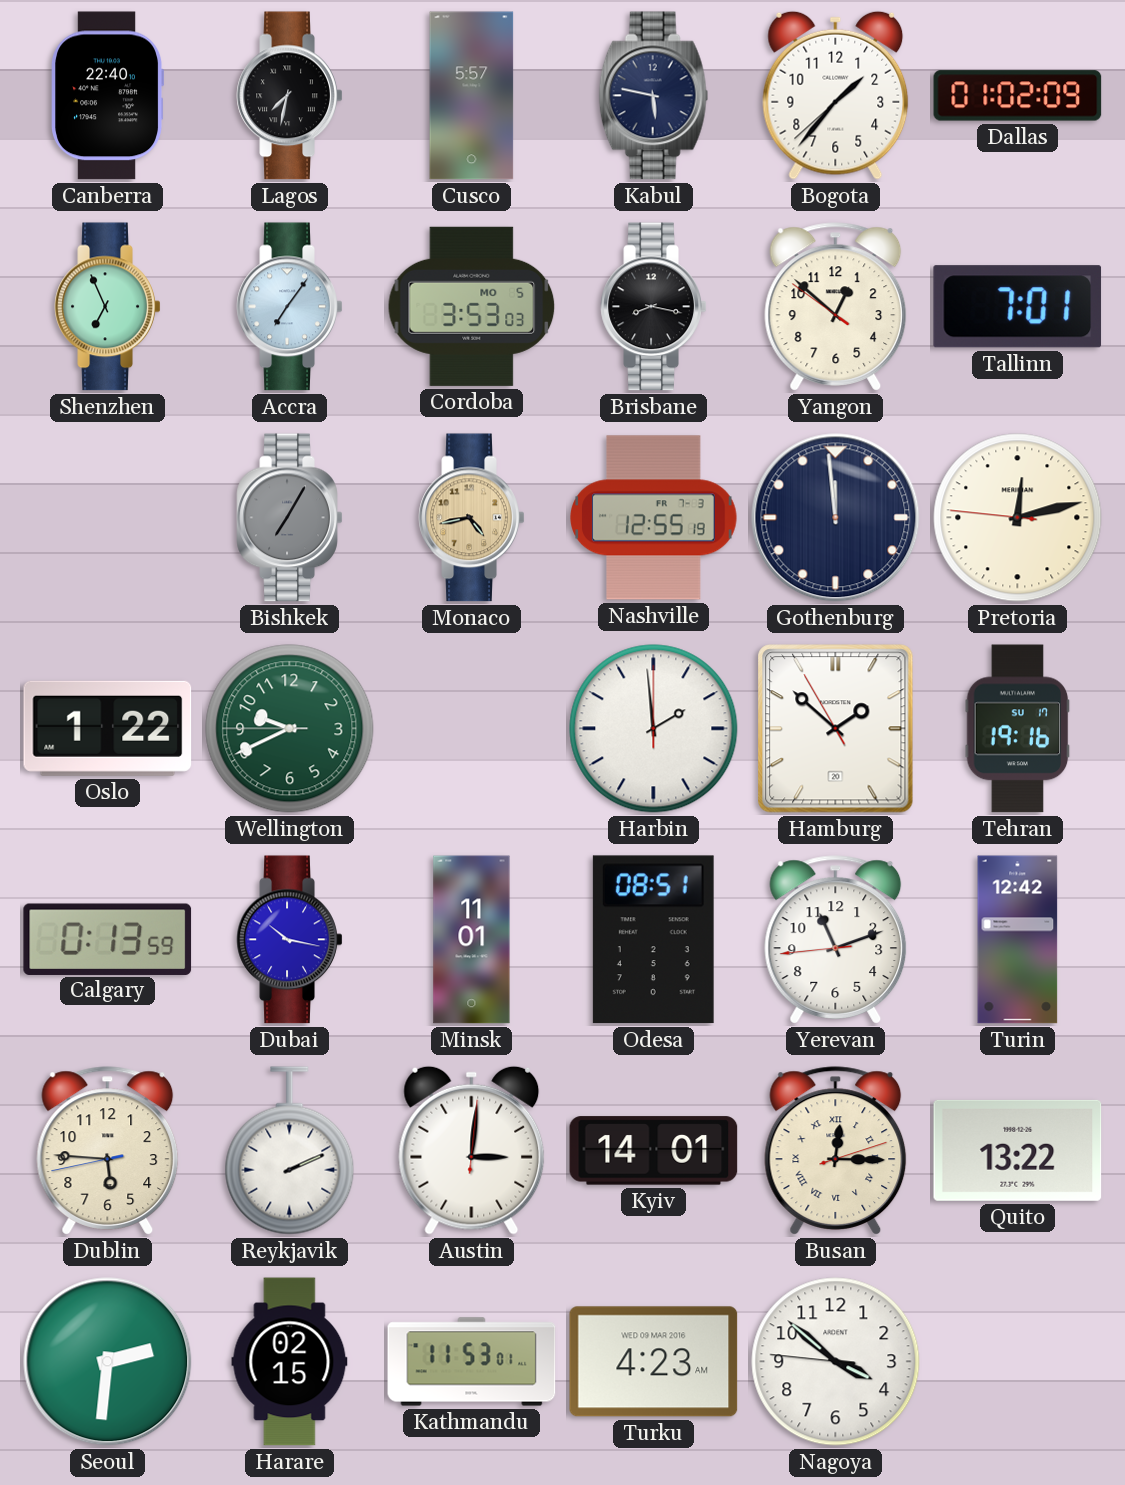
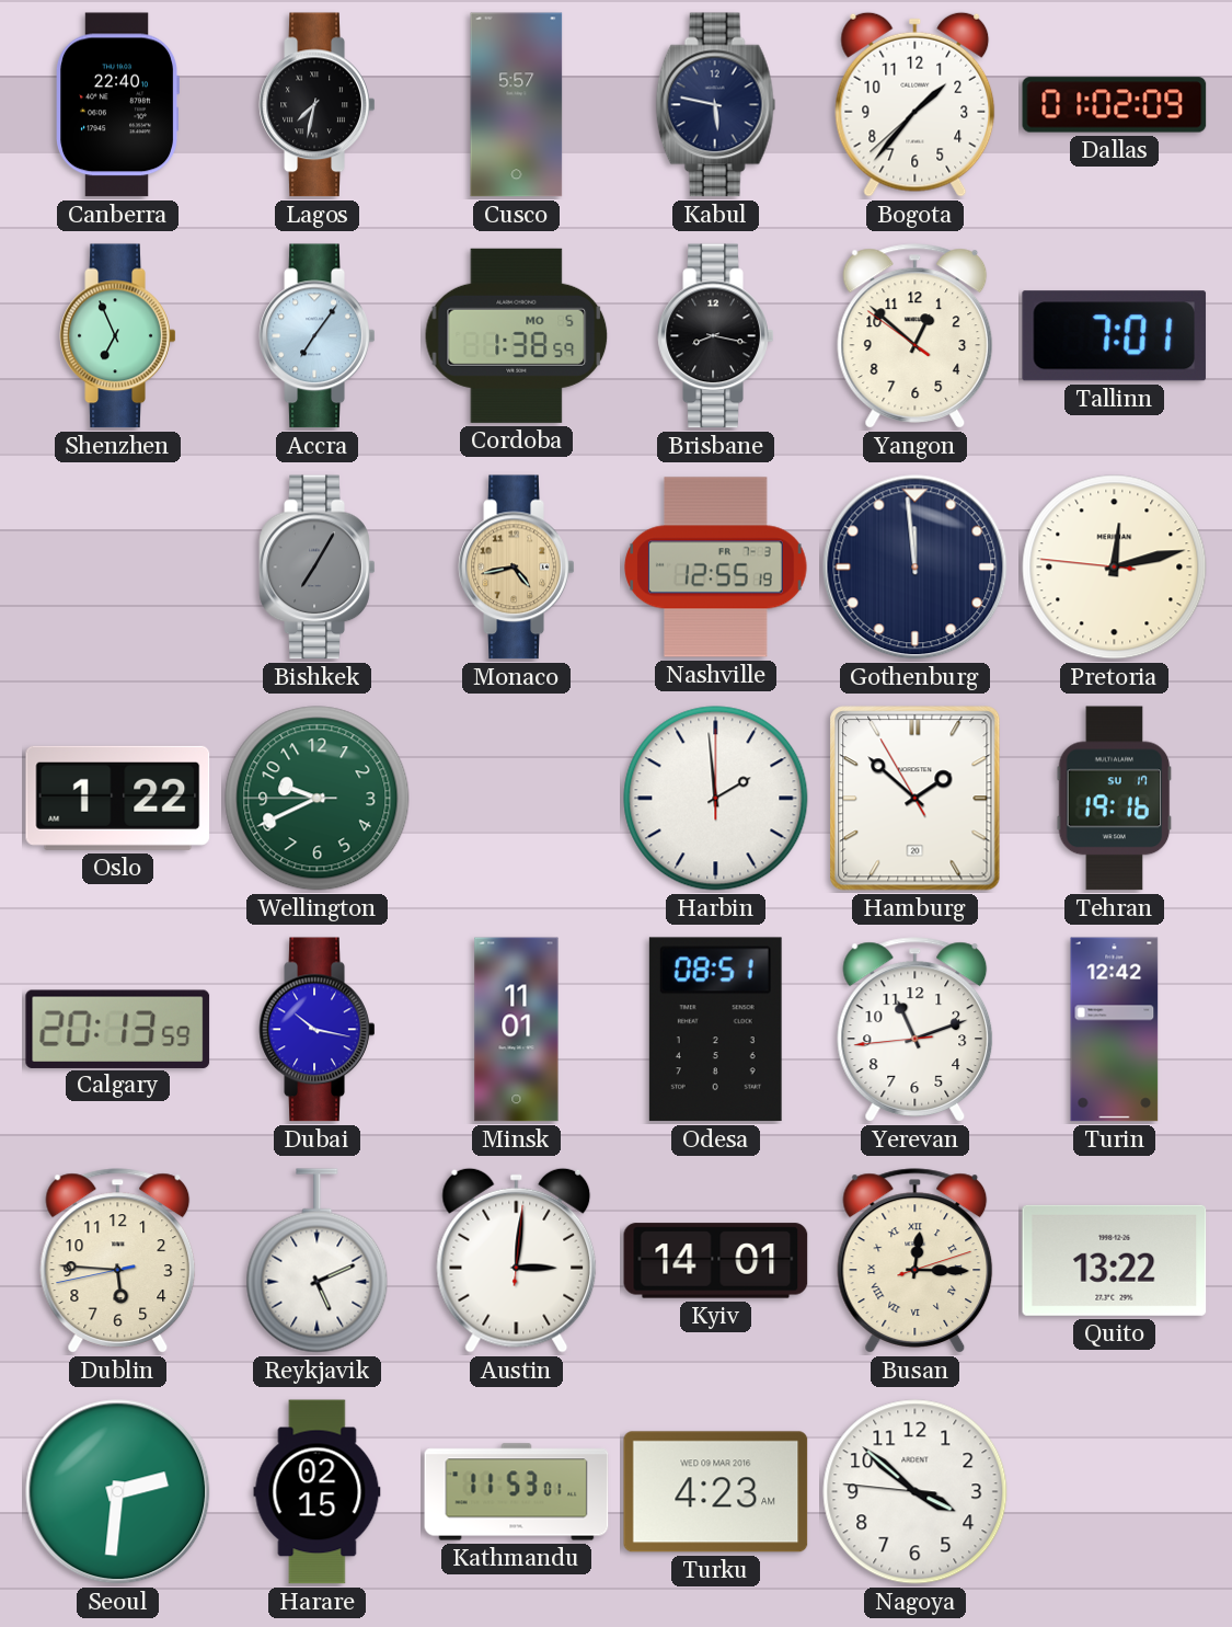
Cordoba: 3:53 -> 1:38 (517, 335)
Calgary: 0:13 -> 20:13 (118, 1029)
Reykjavik: 2:11 -> 5:11 (318, 1261)
